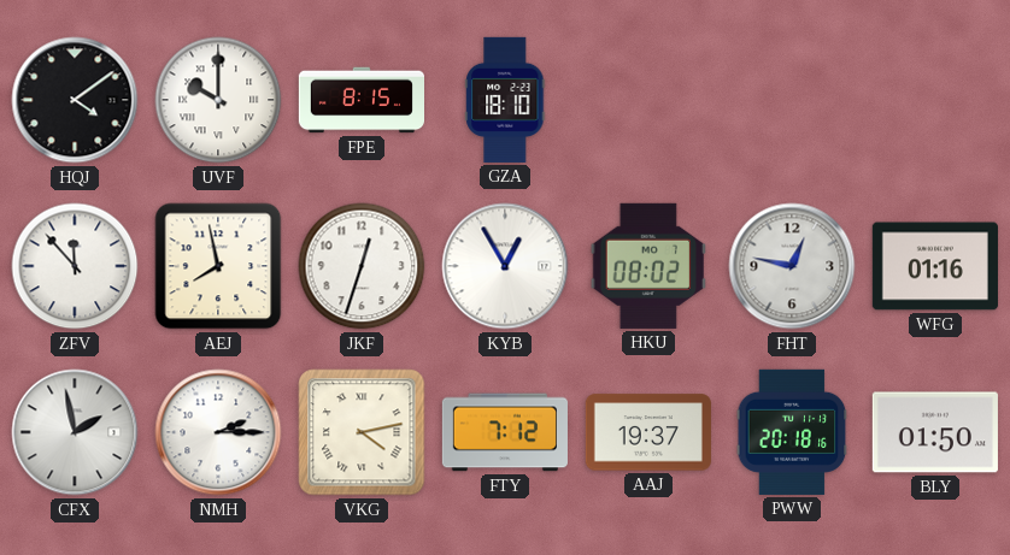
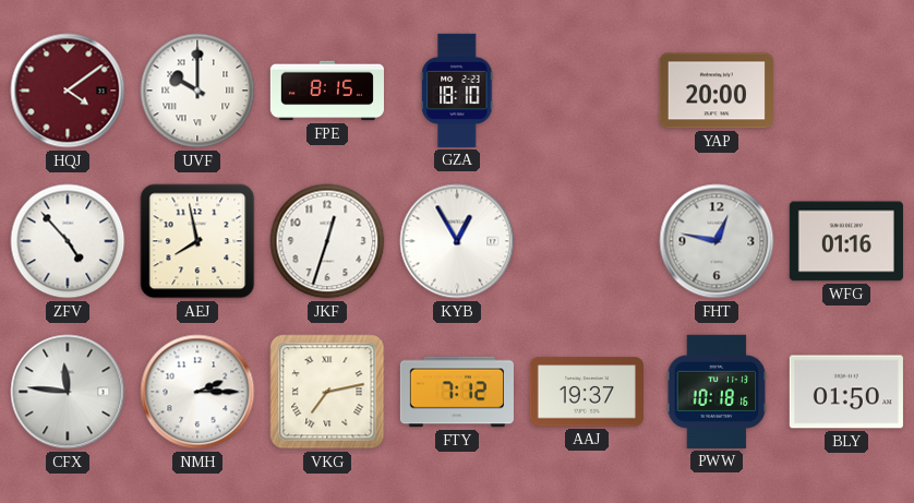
HQJ dial: black -> burgundy (68, 91)
YAP: none -> 20:00 (717, 91)
ZFV: 11:53 -> 4:53 (68, 241)
HKU: 08:02 -> none (647, 266)
CFX: 1:58 -> 11:46 (68, 392)
VKG: 4:13 -> 7:13 (327, 392)
PWW: 20:18 -> 10:18 (717, 392)
